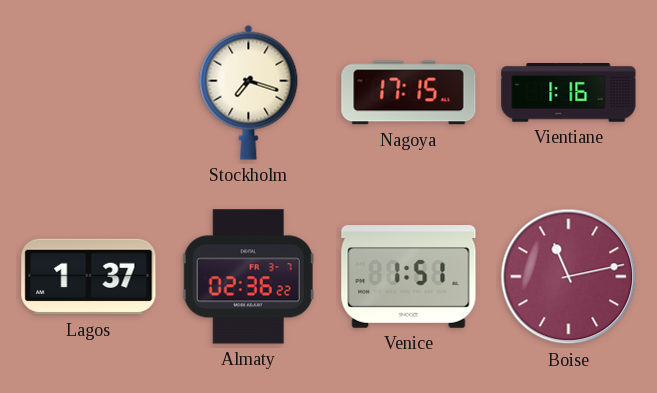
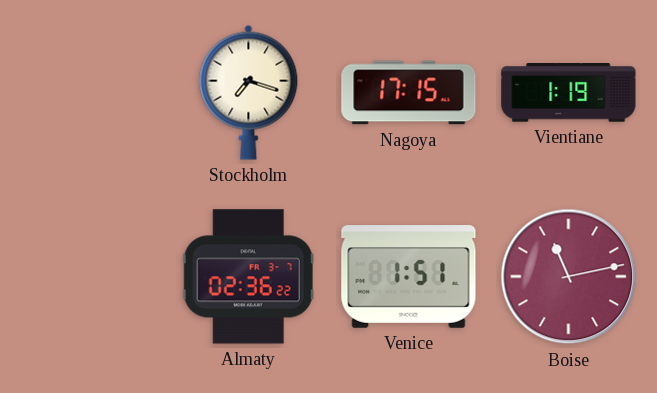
Vientiane: 1:16 -> 1:19 (569, 93)
Lagos: 1:37 -> none (89, 277)
